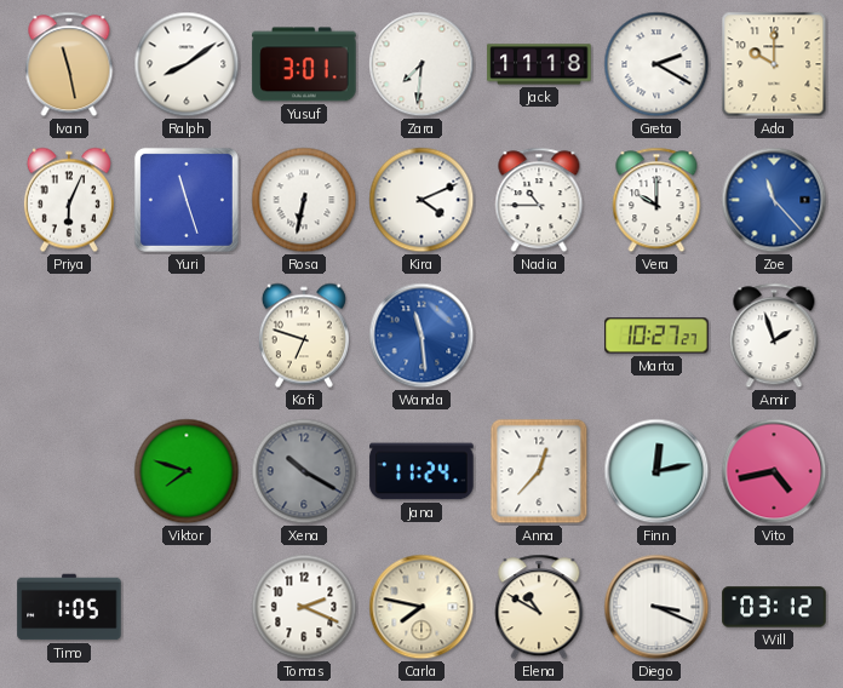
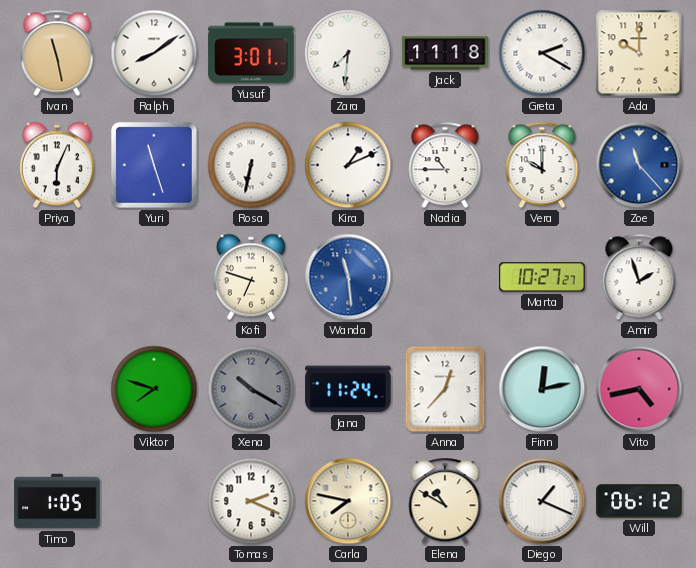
Kira: 4:11 -> 1:11 (348, 165)
Diego: 3:19 -> 1:19 (542, 501)
Will: 03:12 -> 06:12 (639, 501)
